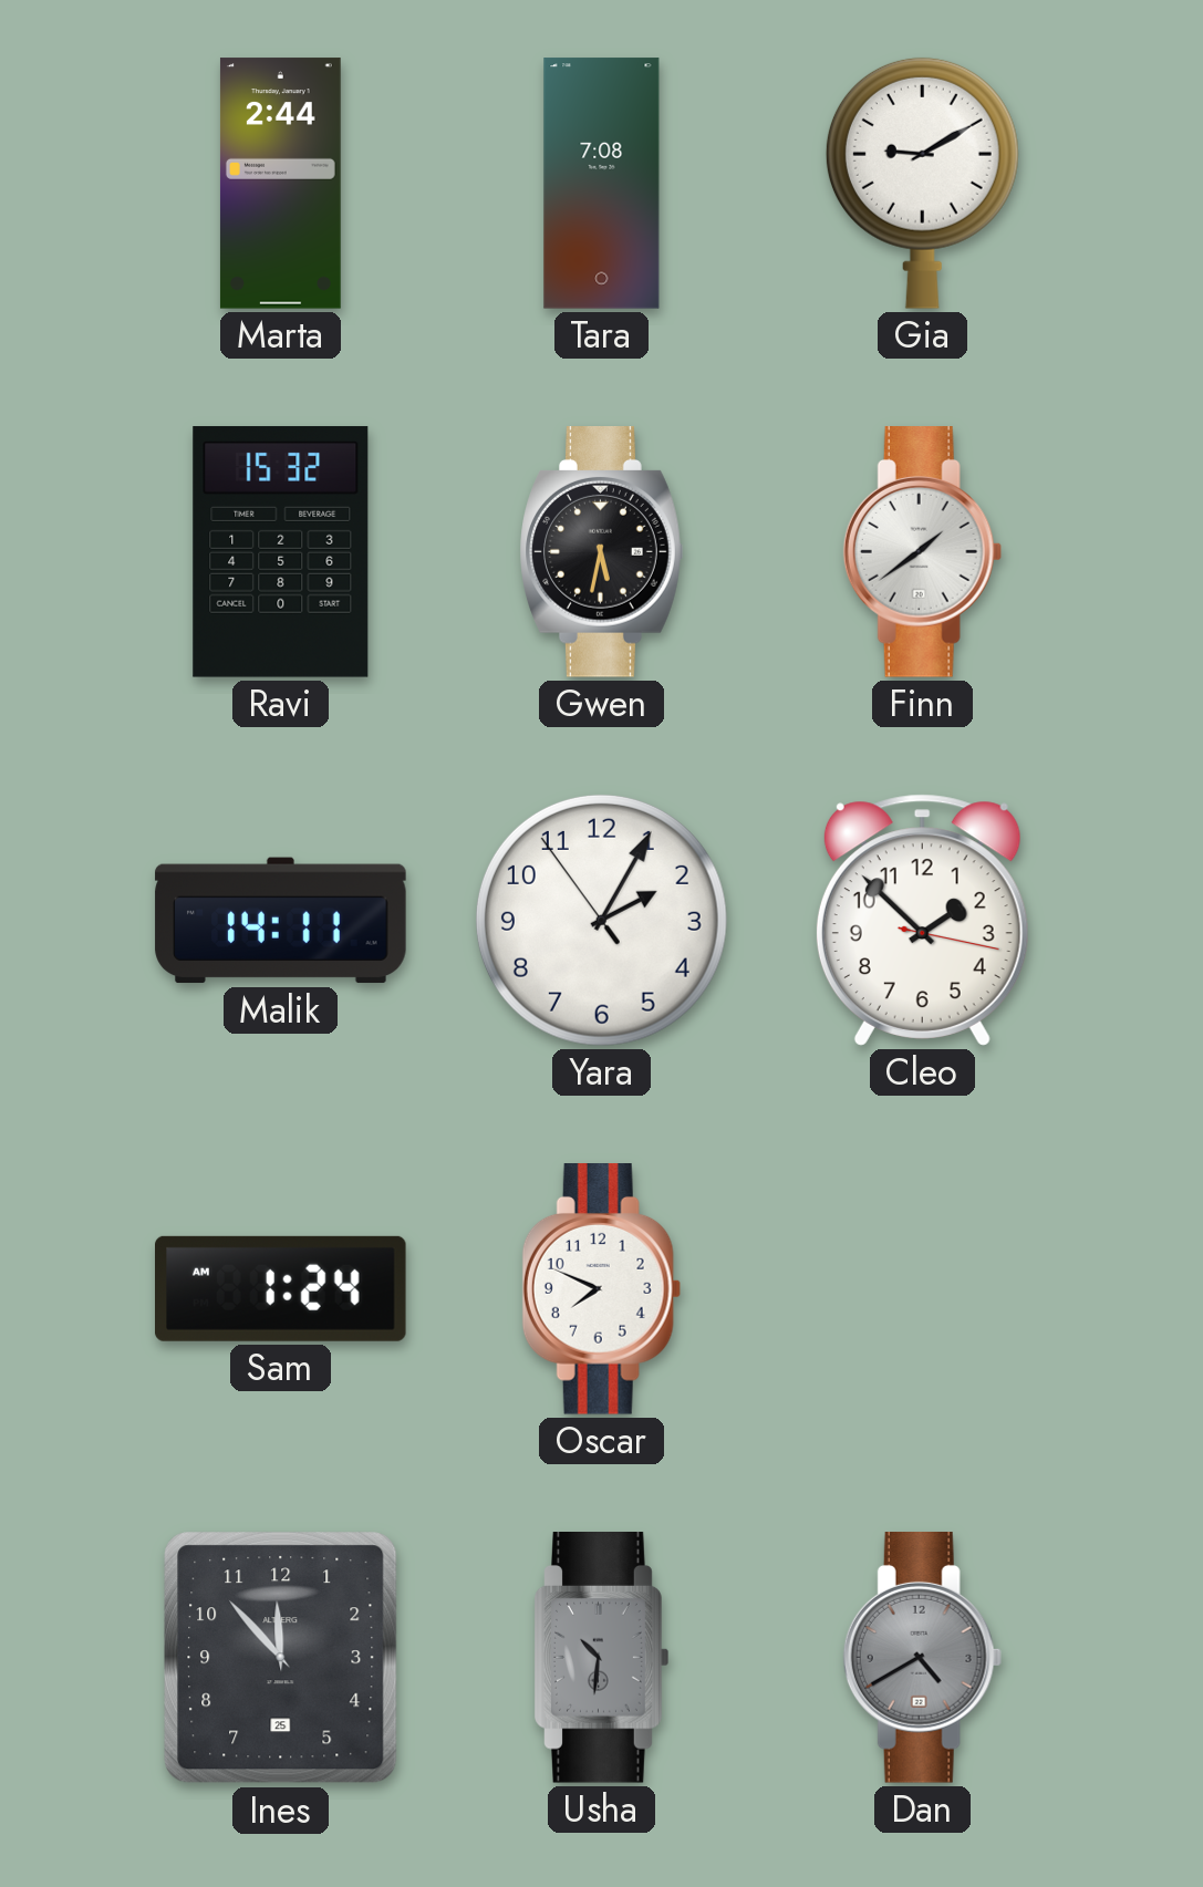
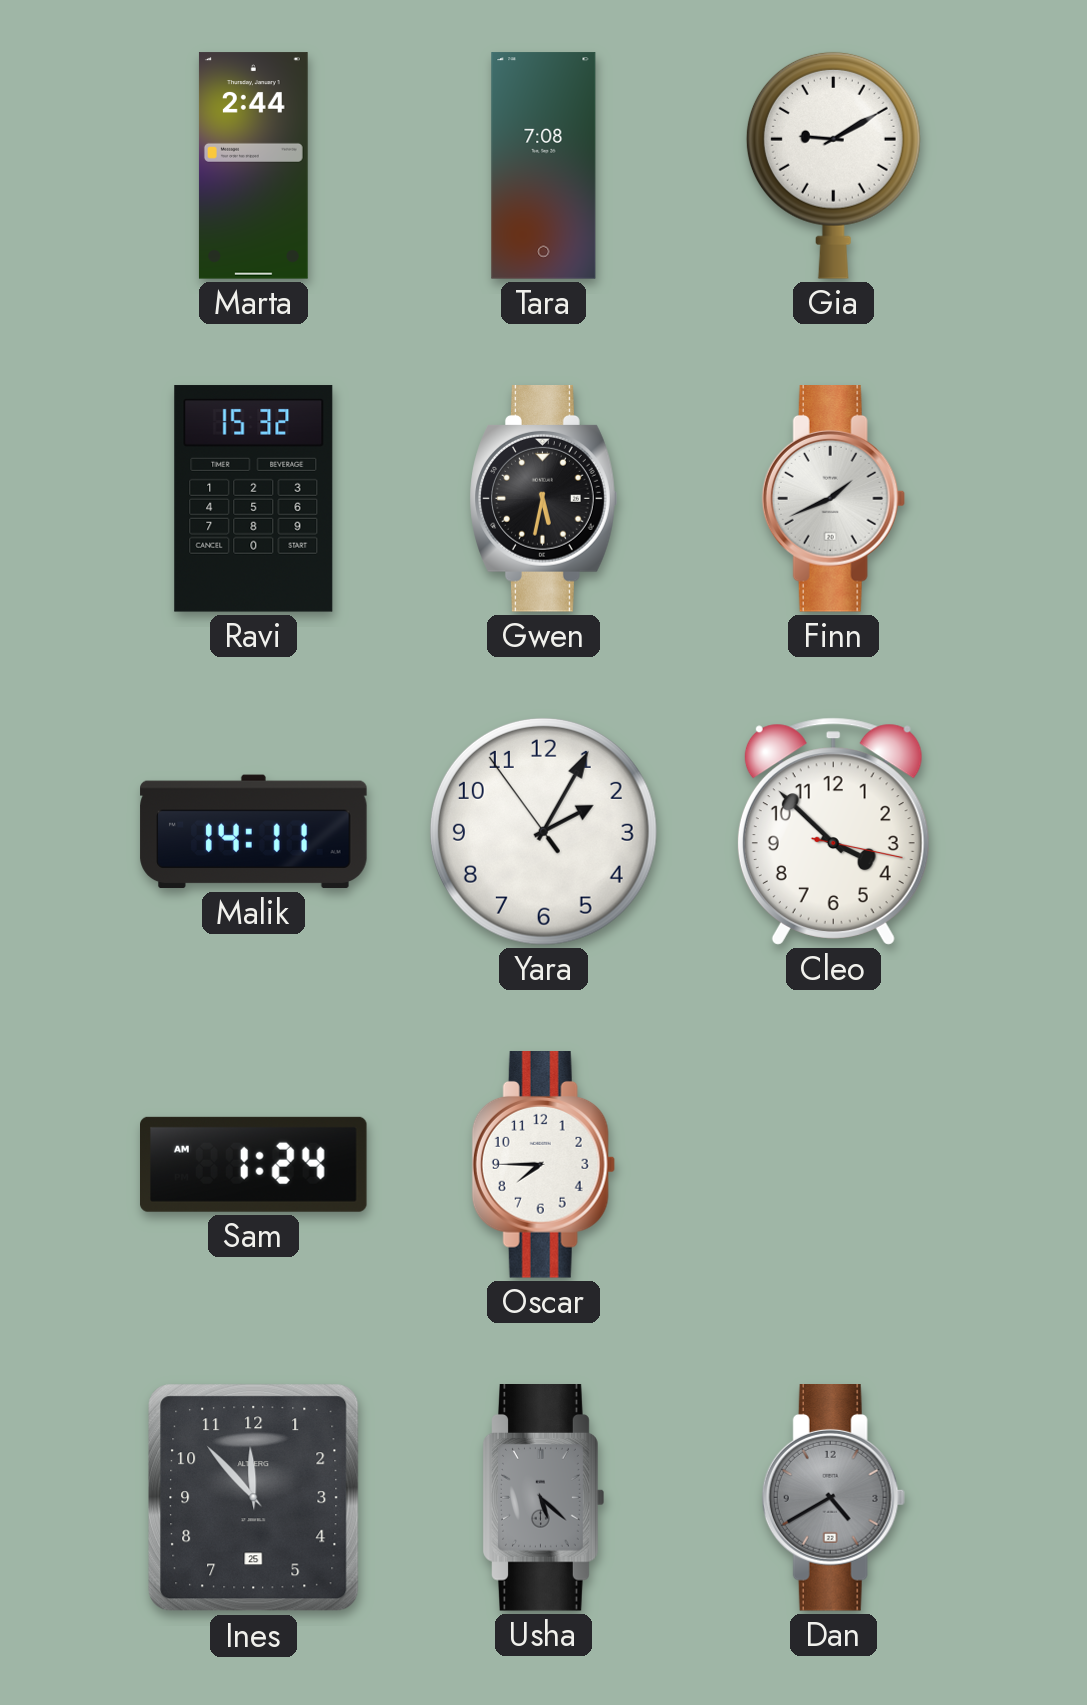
Finn: 1:39 -> 1:41 (833, 499)
Cleo: 1:52 -> 3:52 (833, 831)
Oscar: 7:49 -> 7:45 (543, 1165)
Usha: 10:31 -> 5:22 (543, 1498)
